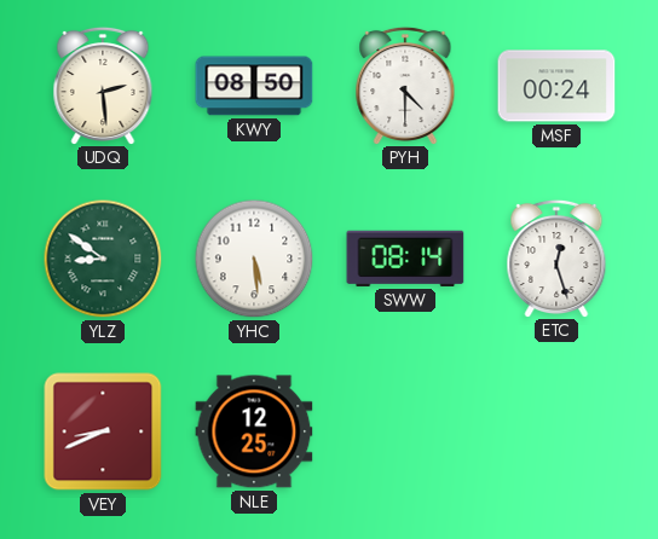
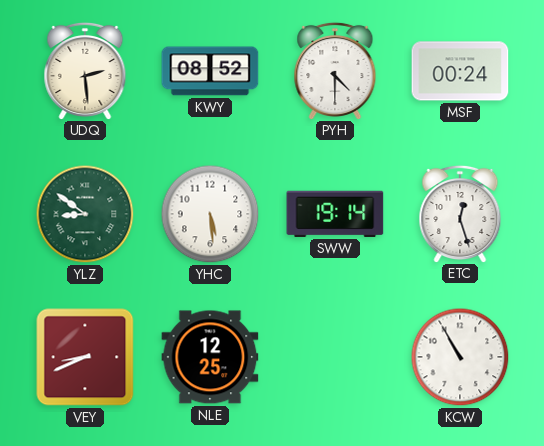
KWY: 08:50 -> 08:52 (210, 71)
SWW: 08:14 -> 19:14 (335, 214)
KCW: none -> 10:55 (460, 357)
